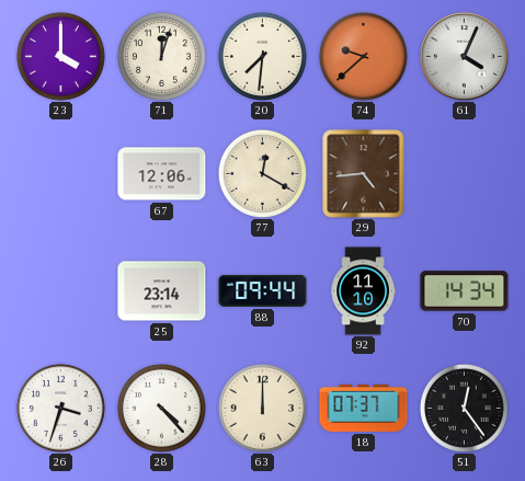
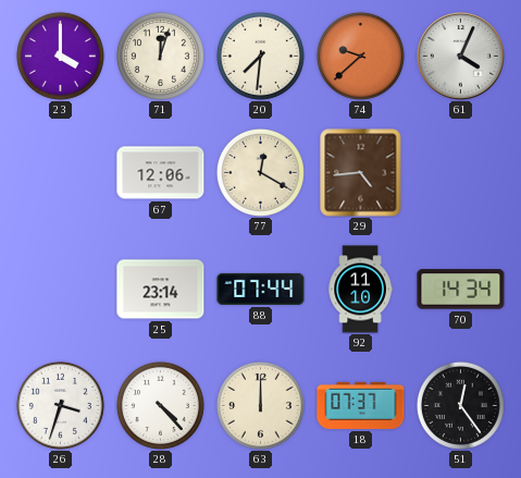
88: 09:44 -> 07:44 (261, 289)
